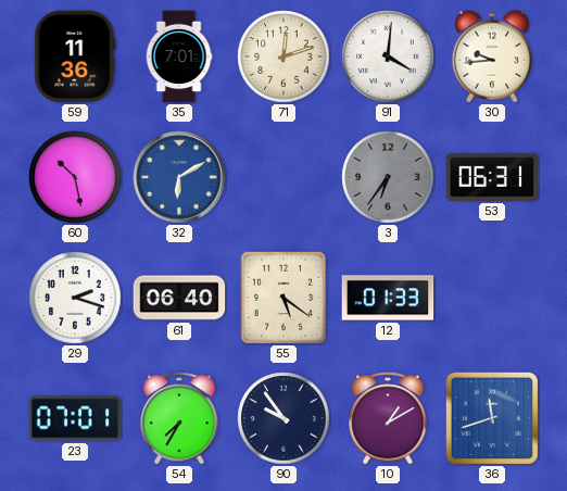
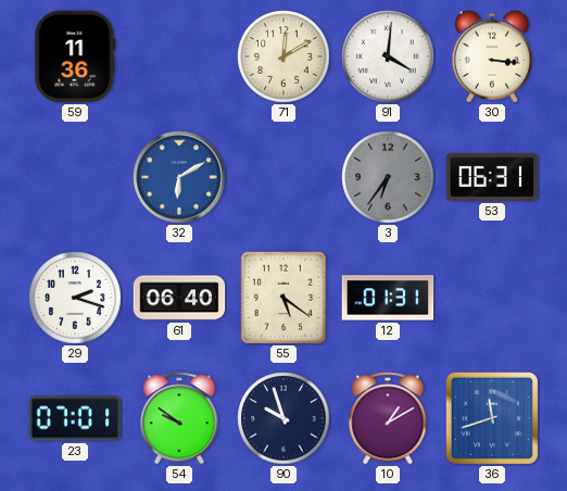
35: 7:01 -> none (179, 56)
71: 12:12 -> 12:10 (283, 56)
30: 9:44 -> 3:16 (492, 56)
60: 10:28 -> none (75, 177)
12: 01:33 -> 01:31 (388, 298)
54: 7:35 -> 9:51 (179, 418)
90: 9:54 -> 9:57 (283, 418)
